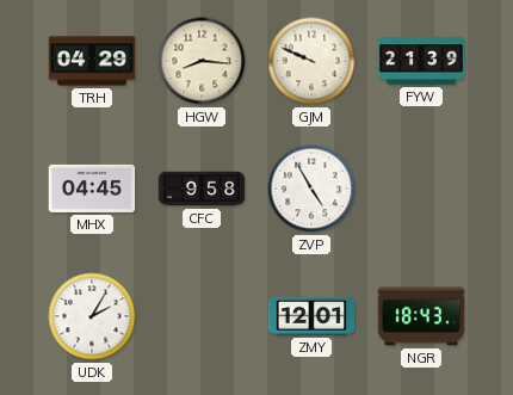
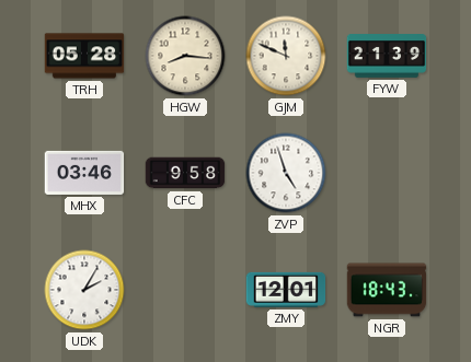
TRH: 04:29 -> 05:28 (84, 56)
GJM: 9:49 -> 11:49 (286, 56)
MHX: 04:45 -> 03:46 (84, 173)
ZVP: 4:55 -> 4:57 (286, 173)
